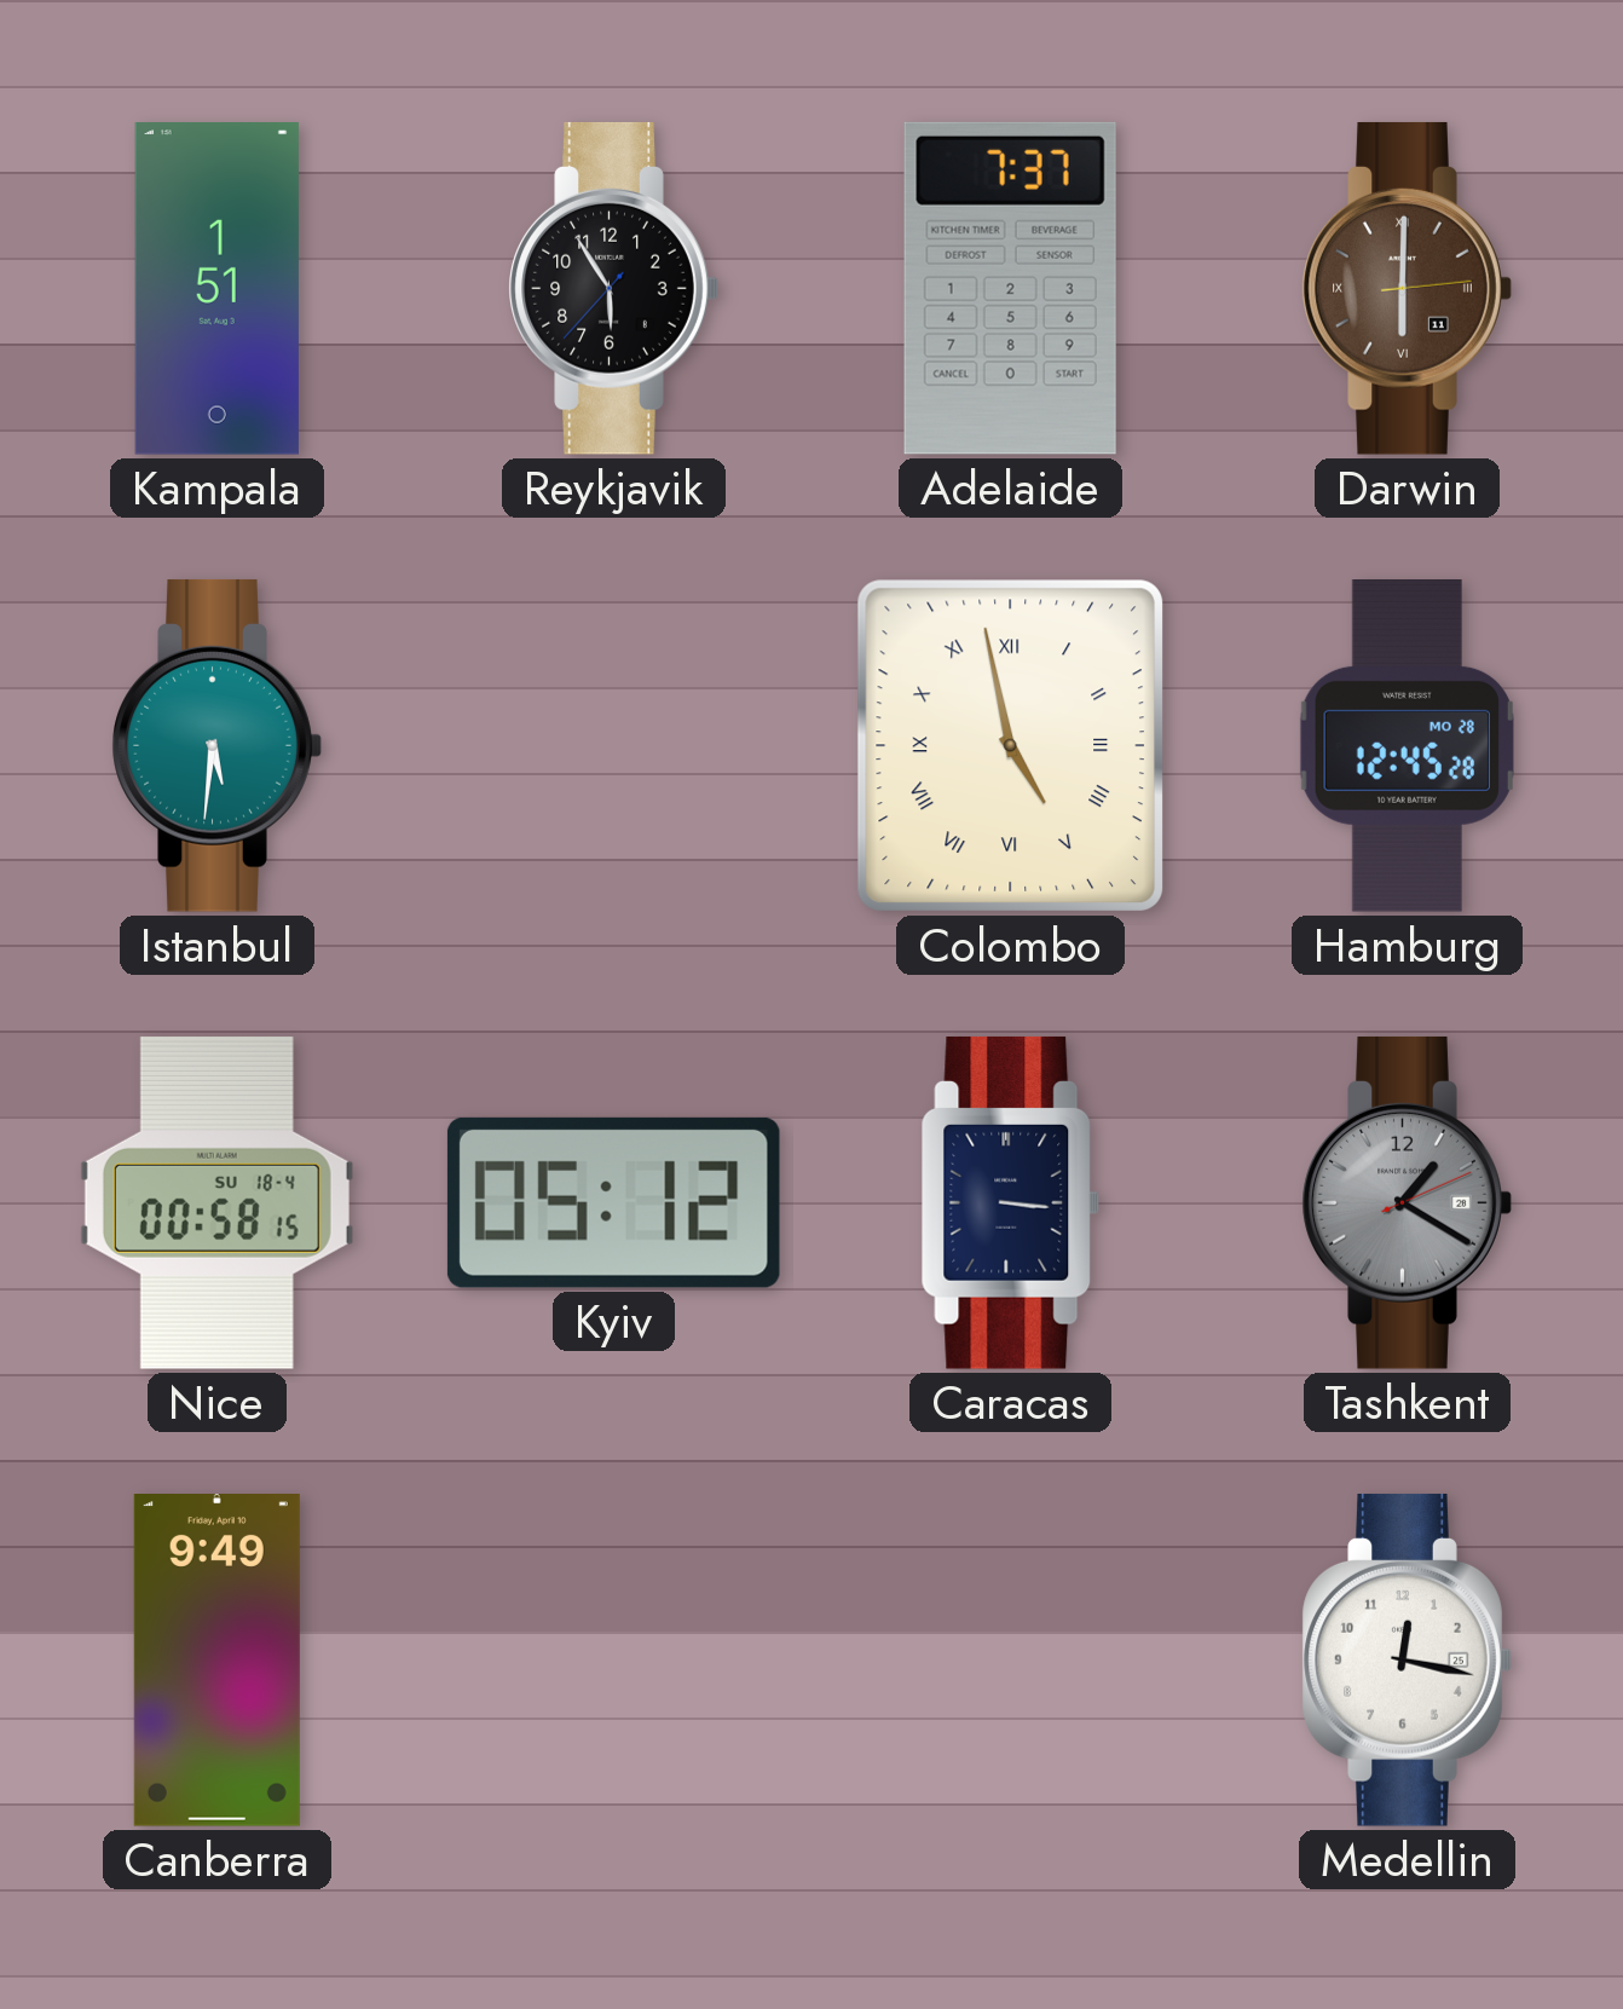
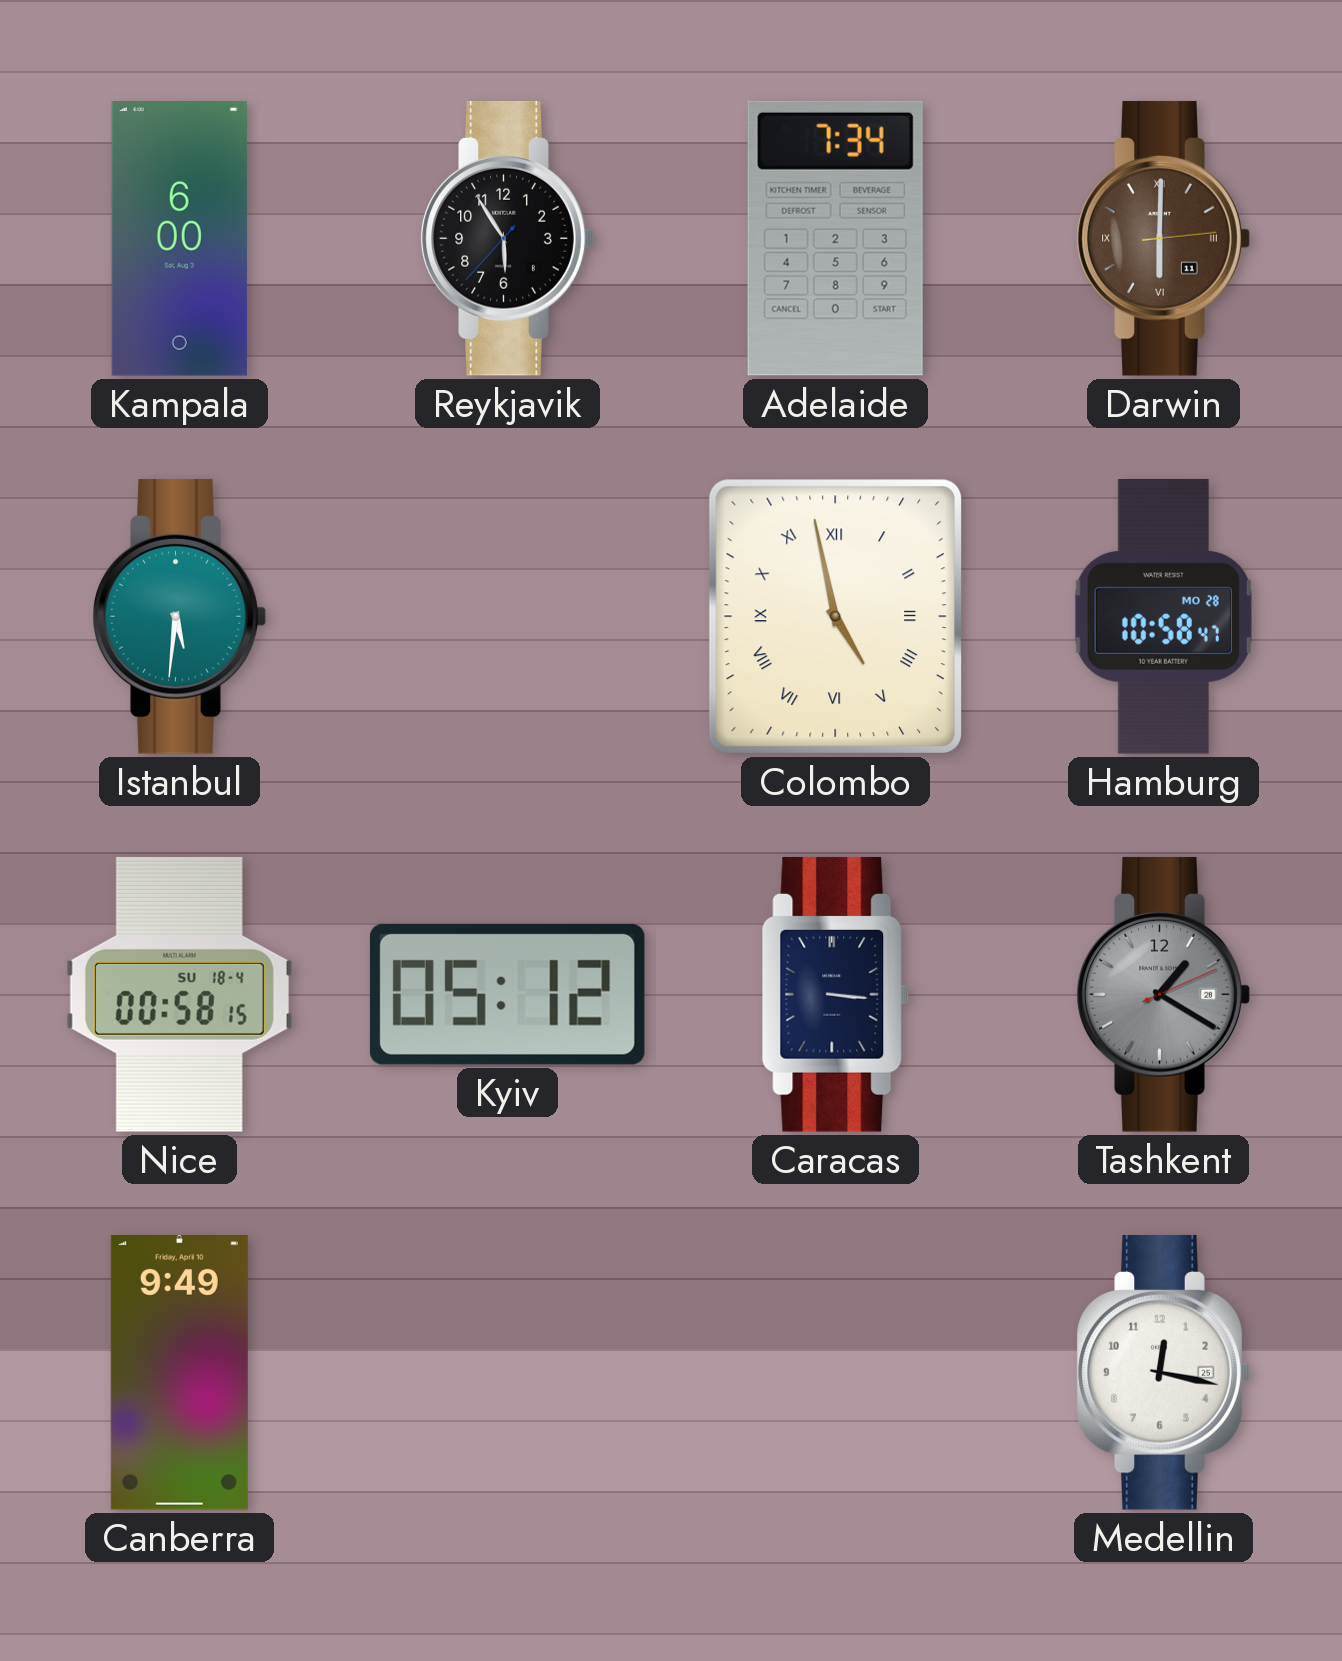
Kampala: 1:51 -> 6:00 (179, 239)
Adelaide: 7:37 -> 7:34 (835, 238)
Hamburg: 12:45 -> 10:58 (1163, 617)
